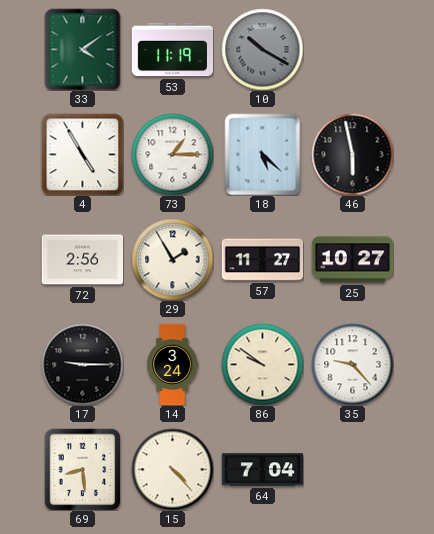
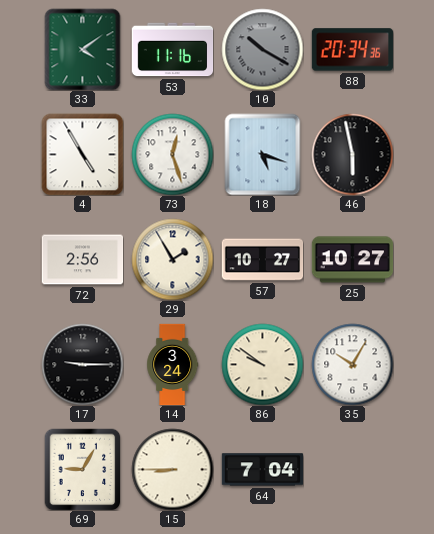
53: 11:19 -> 11:16 (172, 50)
88: none -> 20:34 (352, 50)
73: 1:15 -> 12:27 (172, 154)
18: 5:22 -> 5:18 (263, 154)
57: 11:27 -> 10:27 (262, 260)
35: 9:23 -> 10:05 (352, 364)
69: 8:29 -> 9:05 (83, 469)
15: 4:23 -> 8:45 (172, 469)
